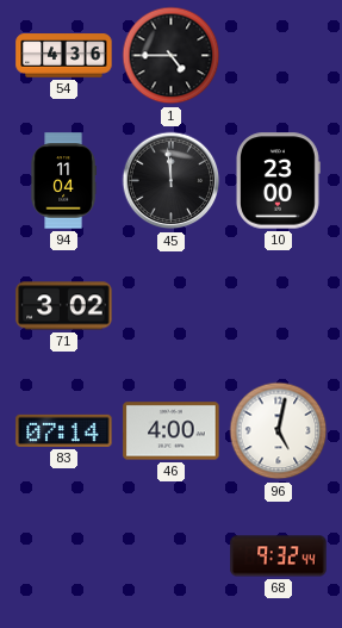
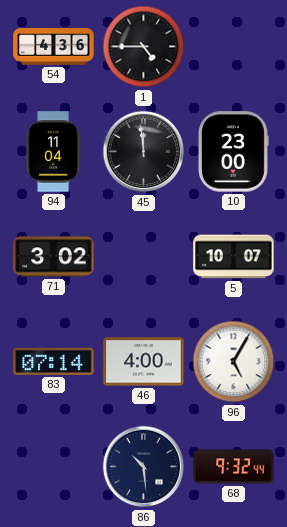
5: none -> 10:07 (234, 257)
96: 5:02 -> 5:05 (234, 362)
86: none -> 10:29 (144, 467)
